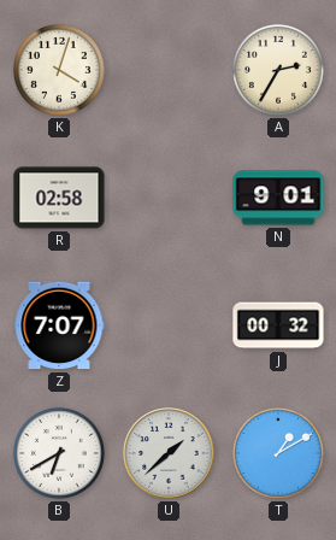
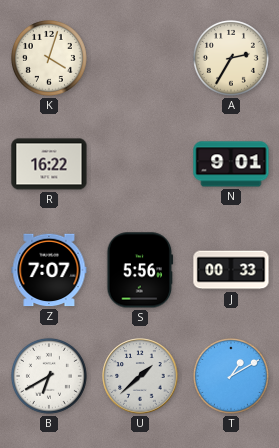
R: 02:58 -> 16:22 (49, 164)
S: none -> 5:56 (140, 270)
J: 00:32 -> 00:33 (231, 270)
